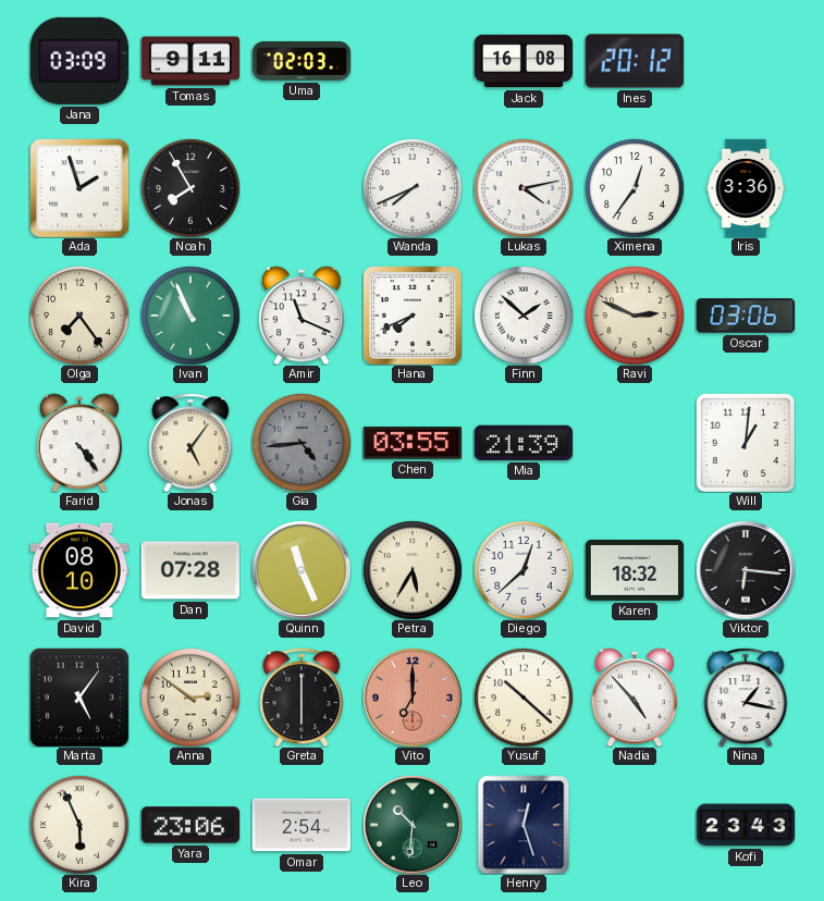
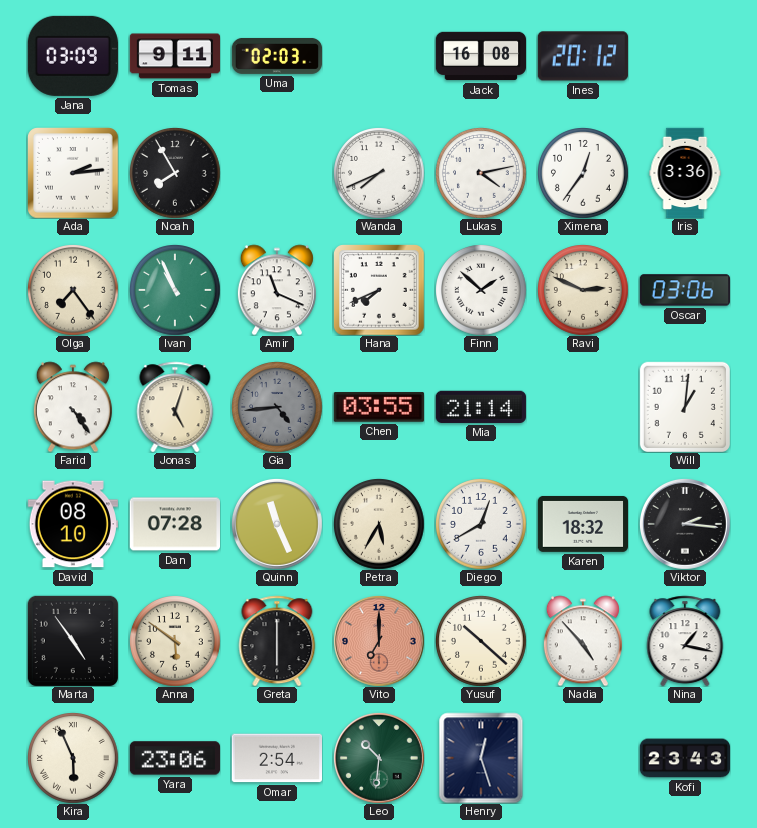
Ada: 1:57 -> 2:14 (73, 173)
Jonas: 5:06 -> 5:03 (175, 407)
Mia: 21:39 -> 21:14 (481, 407)
Diego: 12:38 -> 12:40 (481, 524)
Viktor: 6:16 -> 2:16 (685, 524)
Marta: 5:06 -> 4:54 (73, 641)
Anna: 2:51 -> 5:51 (175, 641)
